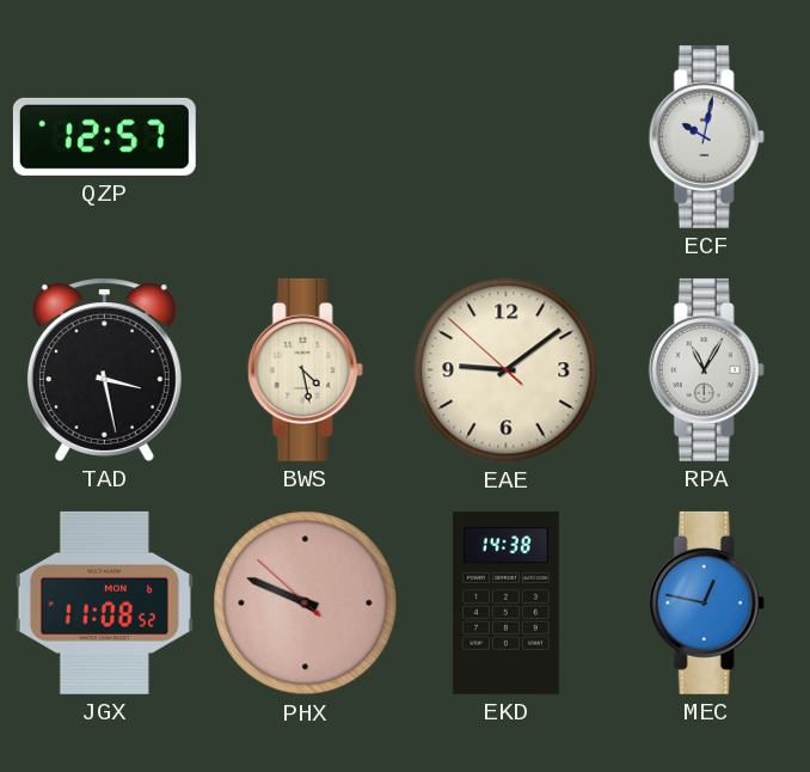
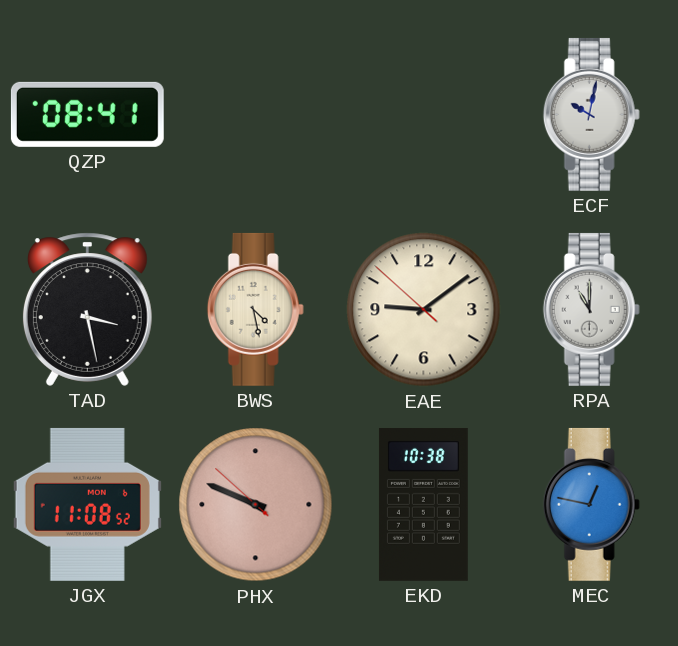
QZP: 12:57 -> 08:41 (87, 114)
RPA: 11:05 -> 11:00 (591, 309)
EKD: 14:38 -> 10:38 (423, 504)
